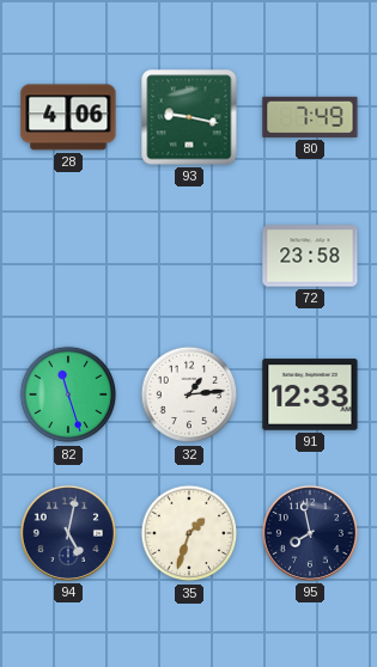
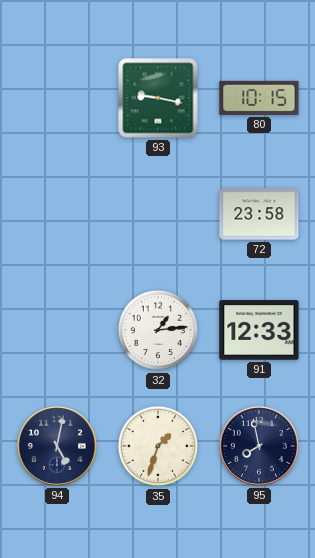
28: 4:06 -> none (68, 117)
80: 7:49 -> 10:15 (259, 98)
82: 11:27 -> none (68, 394)
